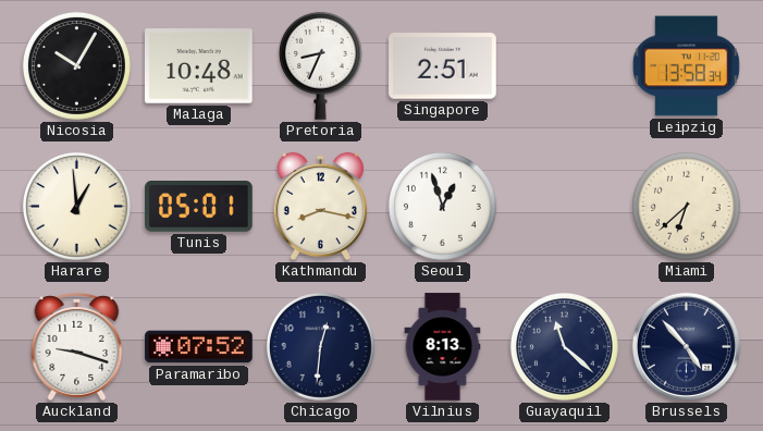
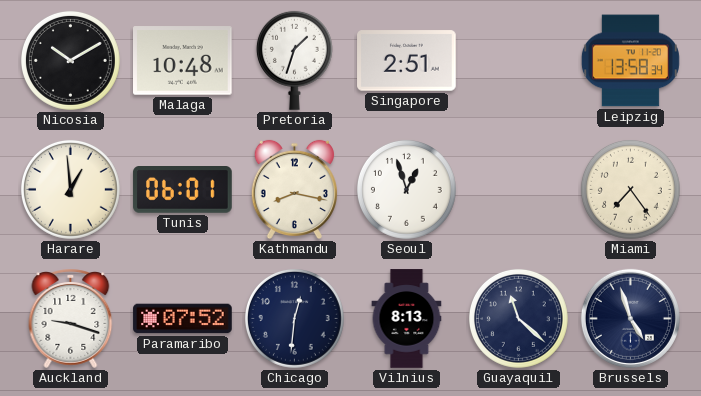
Nicosia: 10:05 -> 10:10 (70, 60)
Pretoria: 8:34 -> 1:33 (294, 60)
Tunis: 05:01 -> 06:01 (183, 190)
Miami: 6:38 -> 7:24 (630, 189)
Brussels: 4:53 -> 4:57 (630, 318)
